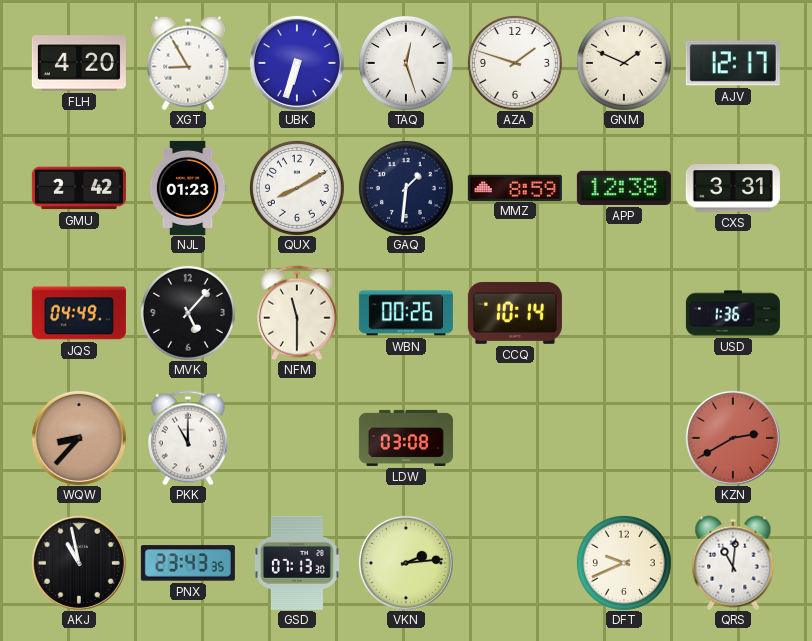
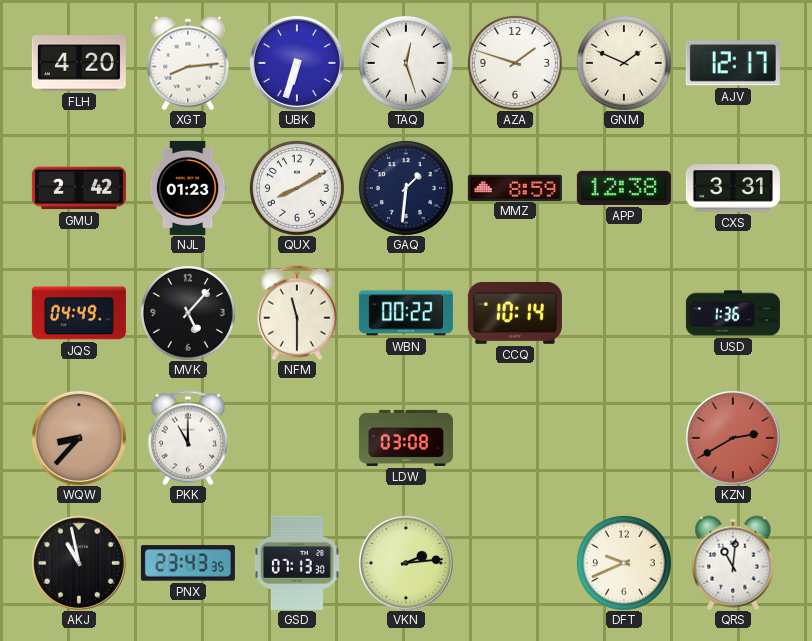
XGT: 8:55 -> 8:14 (188, 63)
WBN: 00:26 -> 00:22 (406, 313)
